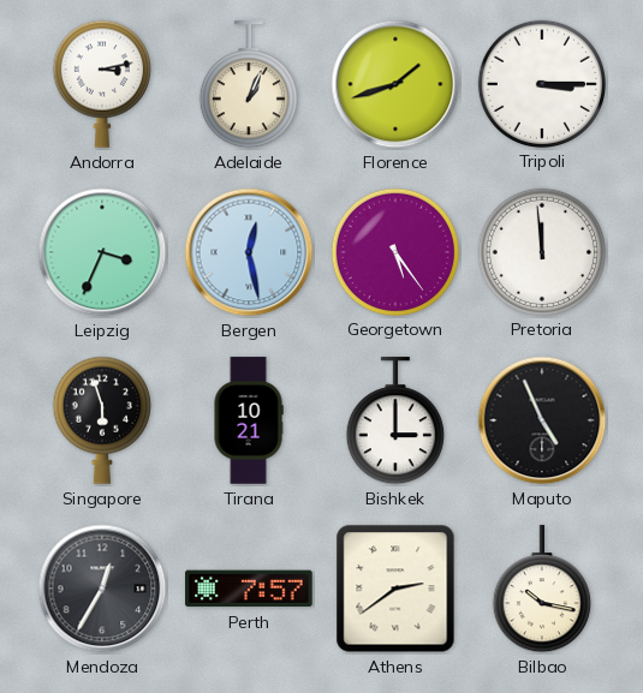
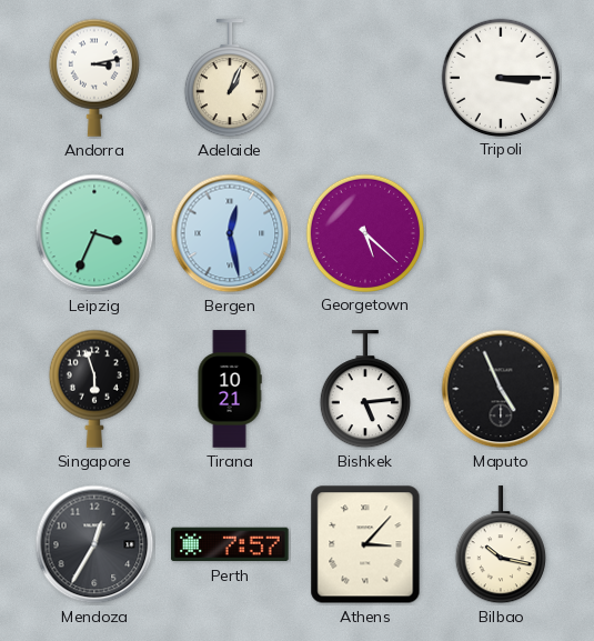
Florence: 1:42 -> none (395, 84)
Georgetown: 5:24 -> 5:22 (364, 232)
Pretoria: 11:59 -> none (541, 251)
Bishkek: 3:00 -> 5:14 (365, 390)
Athens: 2:39 -> 3:07 (365, 544)
